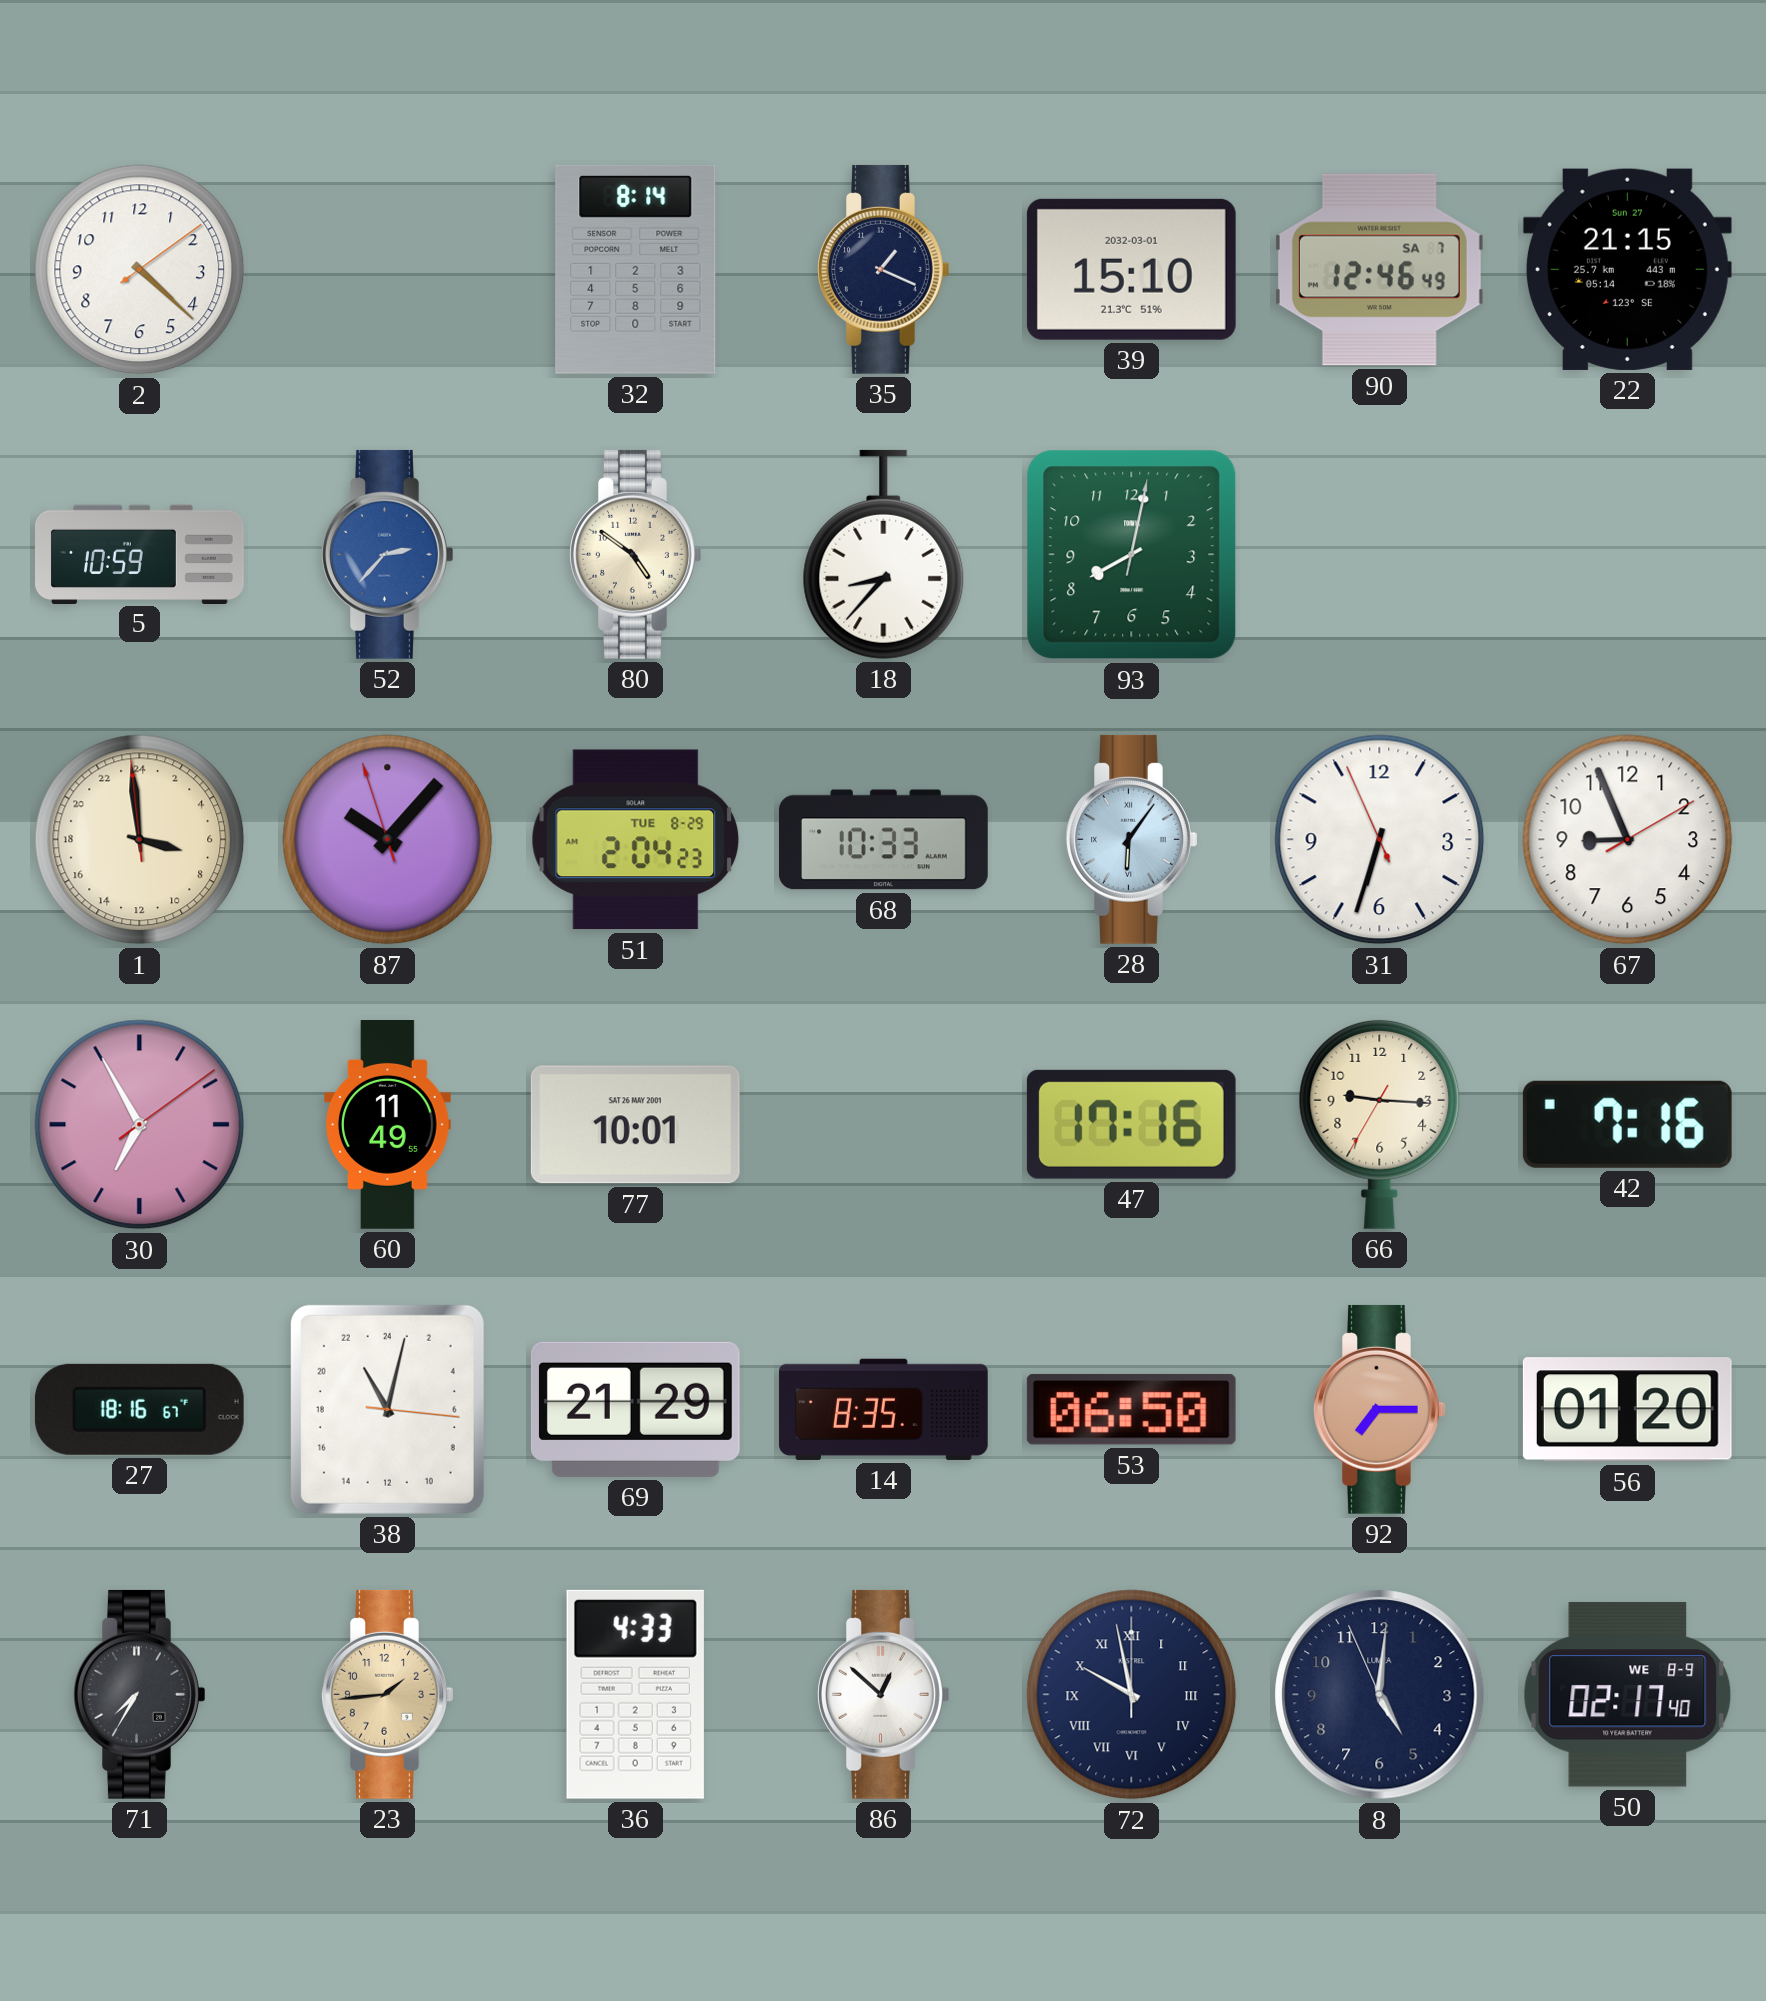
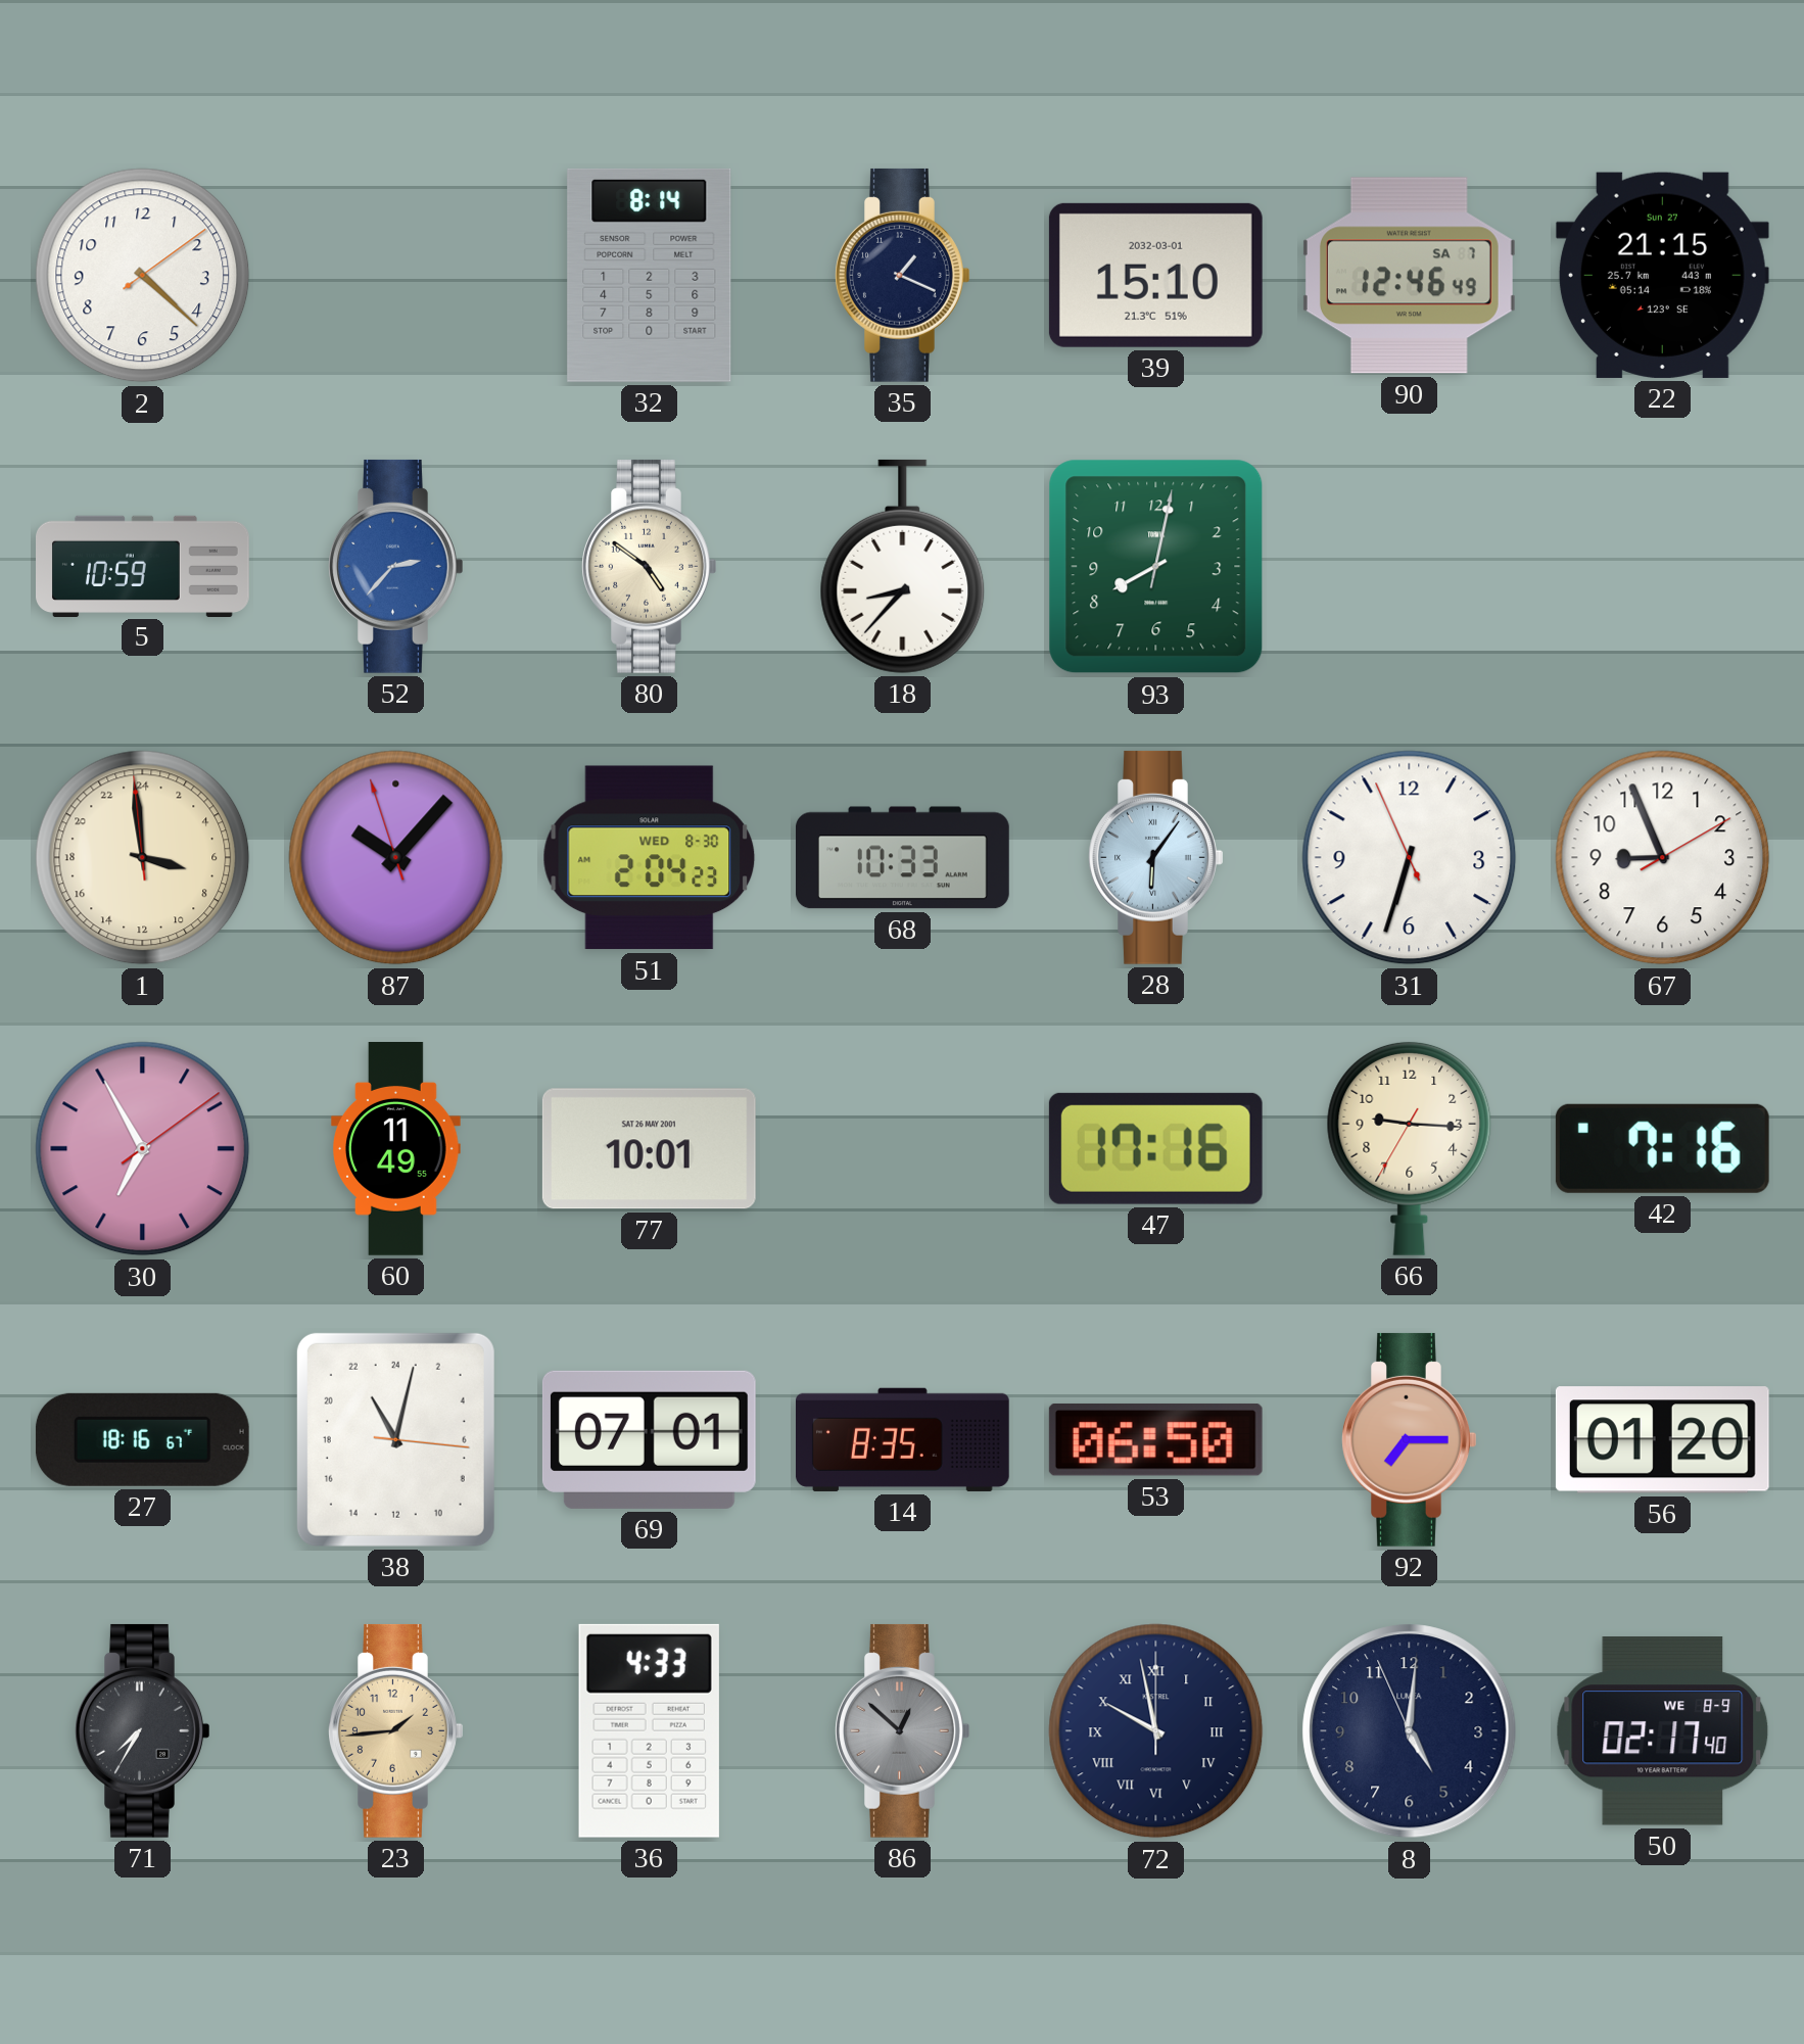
51 date: TUE 8-29 -> WED 8-30 (650, 858)
69: 21:29 -> 07:01 (649, 1439)
86 dial: white -> grey (903, 1730)
